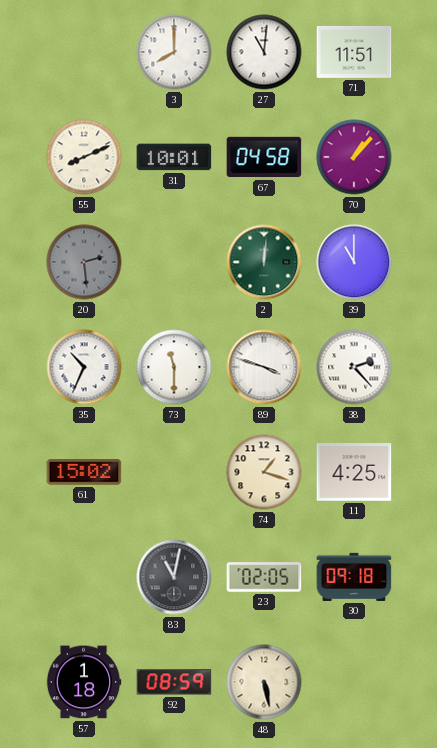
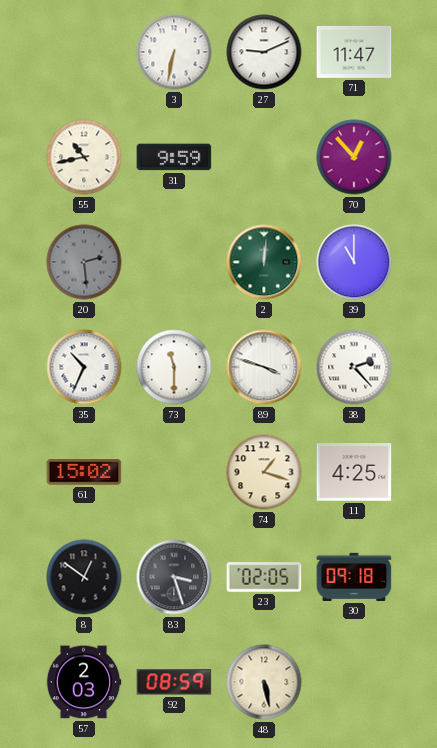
3: 8:00 -> 6:32 (174, 52)
27: 11:01 -> 9:11 (264, 52)
71: 11:51 -> 11:47 (354, 52)
55: 8:11 -> 10:43 (84, 157)
31: 10:01 -> 9:59 (174, 157)
67: 04:58 -> none (264, 157)
70: 1:07 -> 12:53 (354, 157)
8: none -> 12:51 (84, 577)
83: 11:02 -> 3:27 (174, 577)
57: 1:18 -> 2:03 (84, 682)
